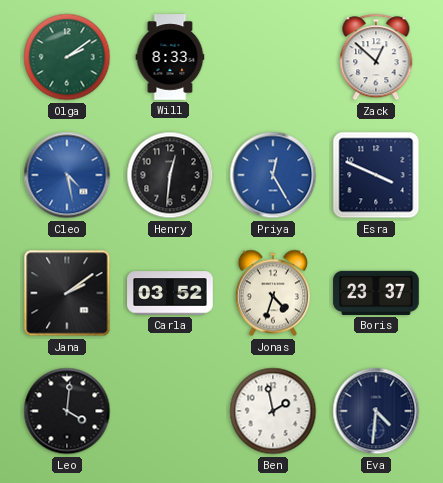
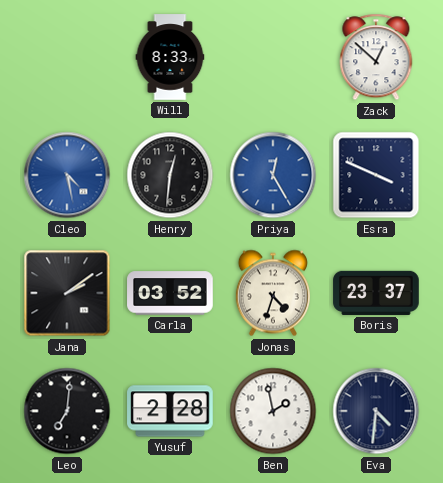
Olga: 2:09 -> none (67, 57)
Leo: 4:01 -> 7:01 (67, 411)
Yusuf: none -> 2:28 (170, 411)
